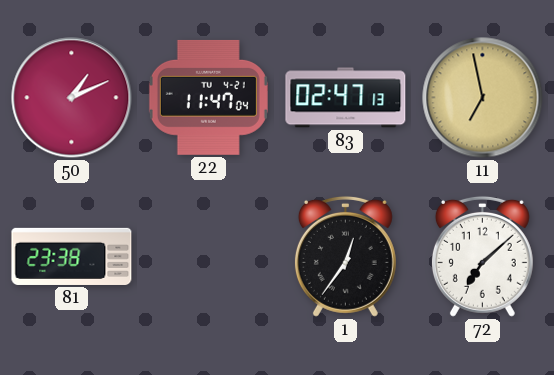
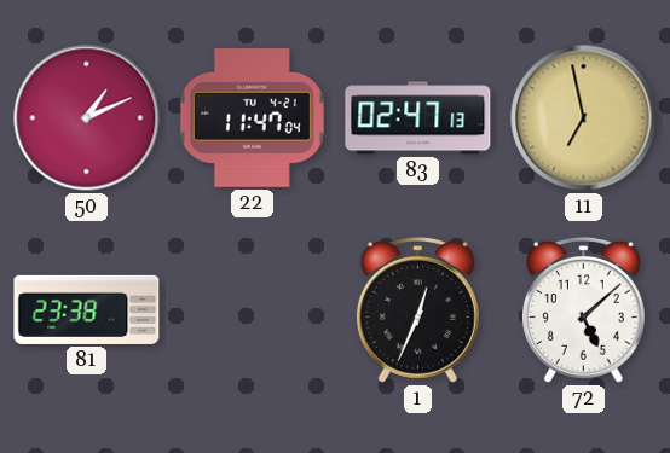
1: 12:36 -> 12:34 (417, 309)
72: 7:08 -> 5:08 (583, 309)
